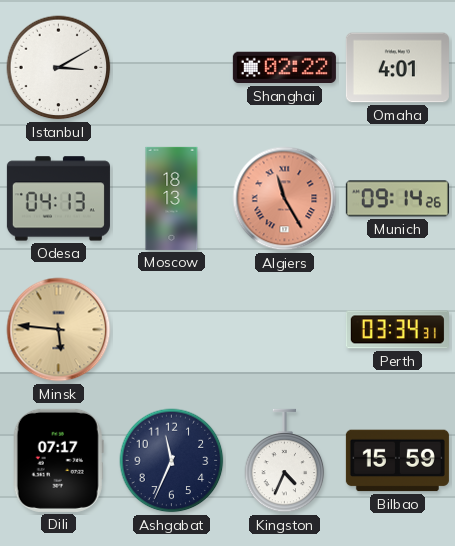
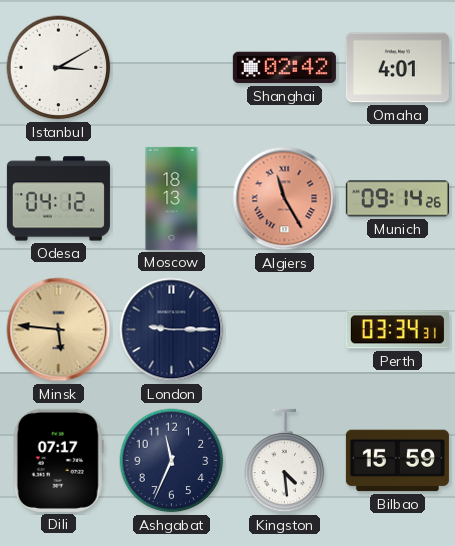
Shanghai: 02:22 -> 02:42 (284, 68)
Odesa: 04:13 -> 04:12 (58, 199)
London: none -> 9:15 (172, 330)
Kingston: 4:34 -> 4:29 (285, 461)
